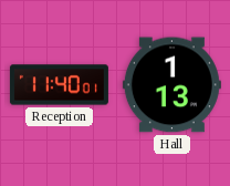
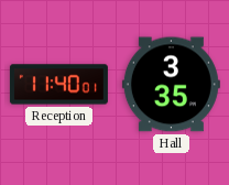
Hall: 1:13 -> 3:35 (171, 85)
